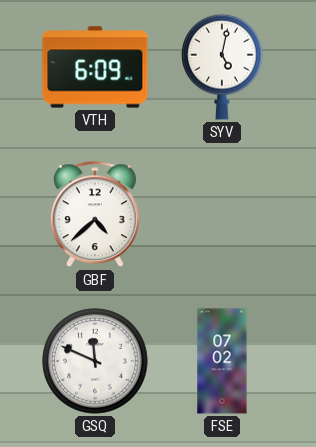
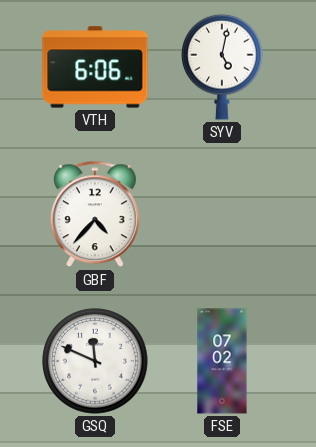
VTH: 6:09 -> 6:06 (95, 67)
GBF: 4:38 -> 4:37 (95, 215)
